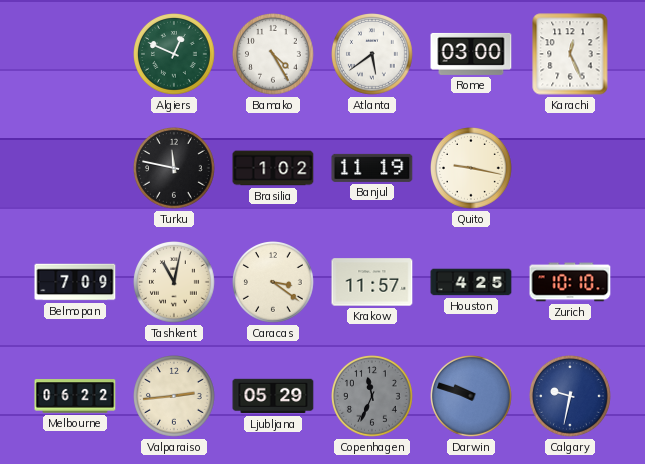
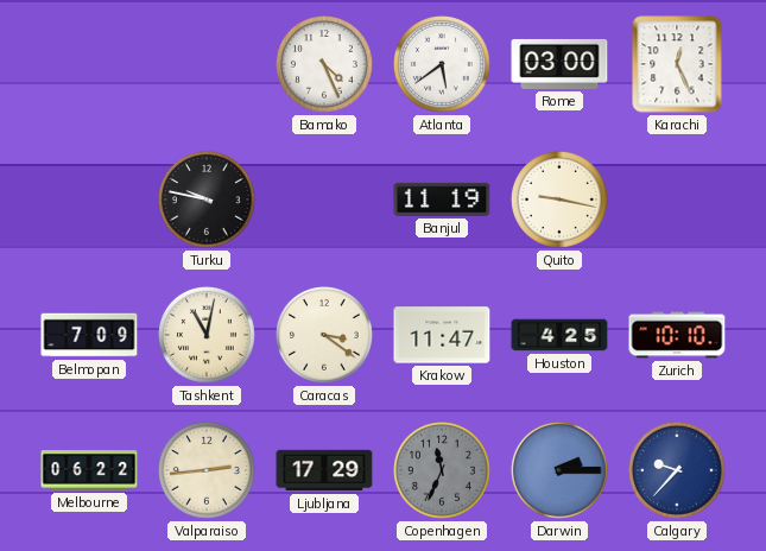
Algiers: 12:49 -> none (175, 55)
Bamako: 4:25 -> 4:26 (325, 65)
Turku: 11:47 -> 9:47 (208, 201)
Brasilia: 1:02 -> none (273, 168)
Krakow: 11:57 -> 11:47 (442, 335)
Ljubljana: 05:29 -> 17:29 (324, 470)
Darwin: 9:48 -> 2:15 (561, 471)
Calgary: 9:32 -> 9:37 (678, 471)
